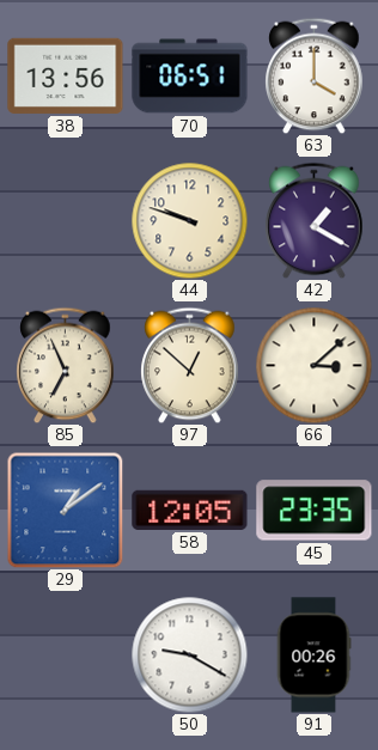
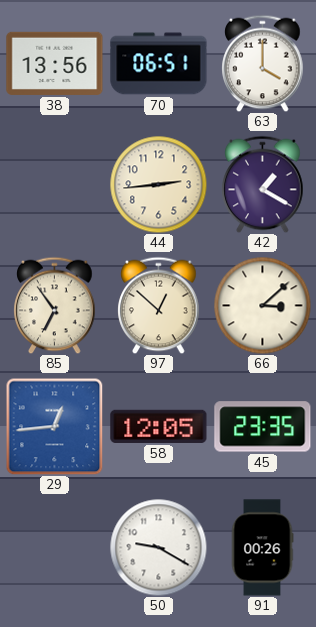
44: 9:48 -> 2:44 (158, 184)
85: 6:56 -> 6:54 (55, 305)
29: 1:09 -> 12:44 (54, 426)
